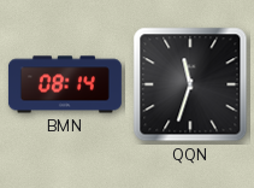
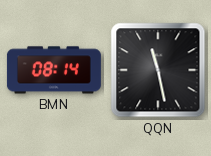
QQN: 11:33 -> 11:28 (158, 70)
